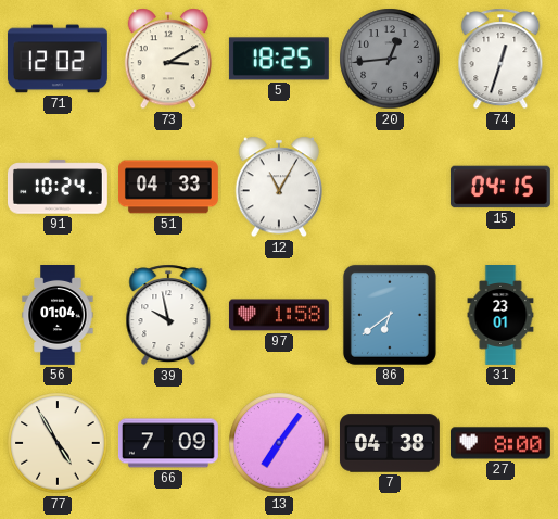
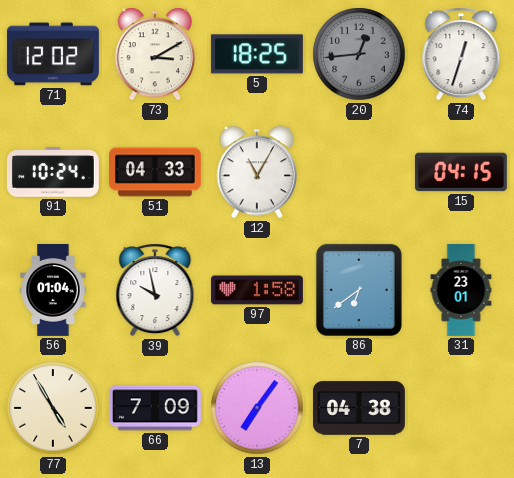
27: 8:00 -> none (500, 443)
